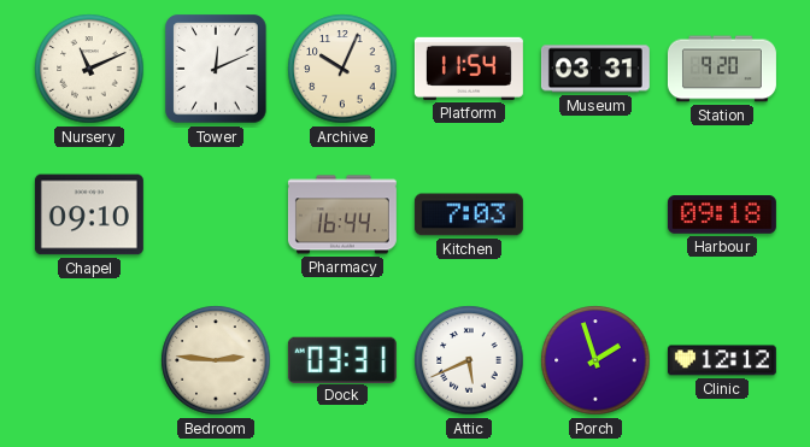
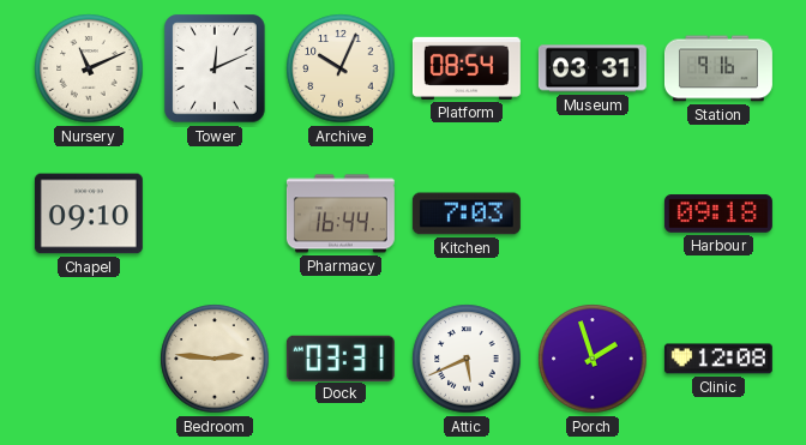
Platform: 11:54 -> 08:54 (467, 68)
Station: 9:20 -> 9:16 (718, 68)
Clinic: 12:12 -> 12:08 (718, 359)
